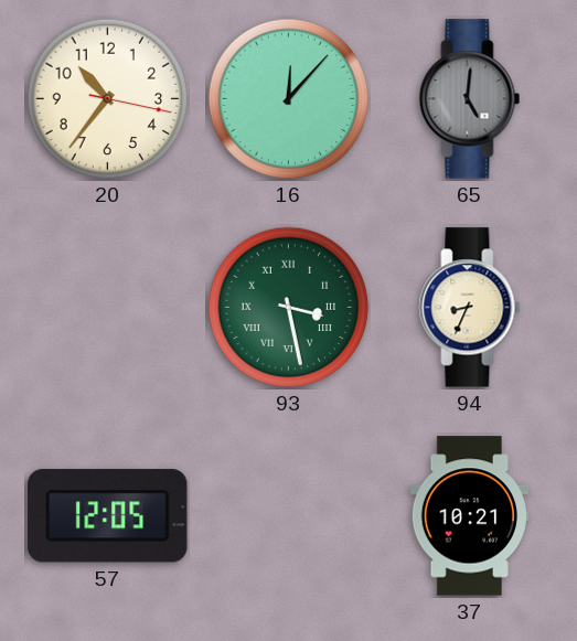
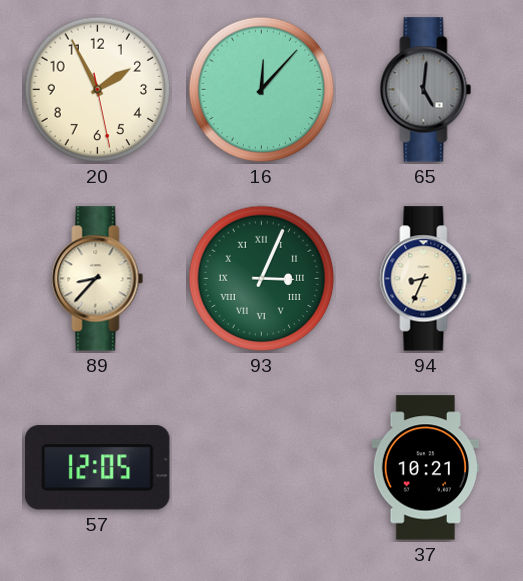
20: 10:36 -> 1:55 (98, 90)
89: none -> 8:37 (98, 279)
93: 3:28 -> 3:04 (262, 279)
